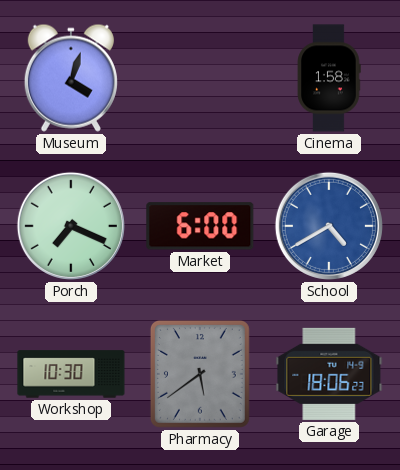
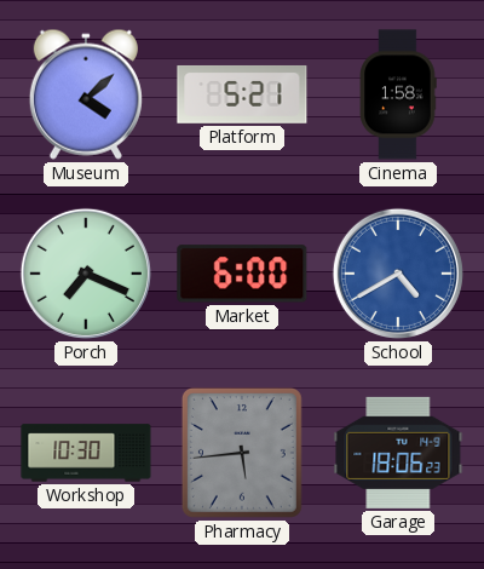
Museum: 4:03 -> 4:08 (86, 94)
Platform: none -> 5:21 (242, 94)
Pharmacy: 5:39 -> 5:44 (242, 453)
